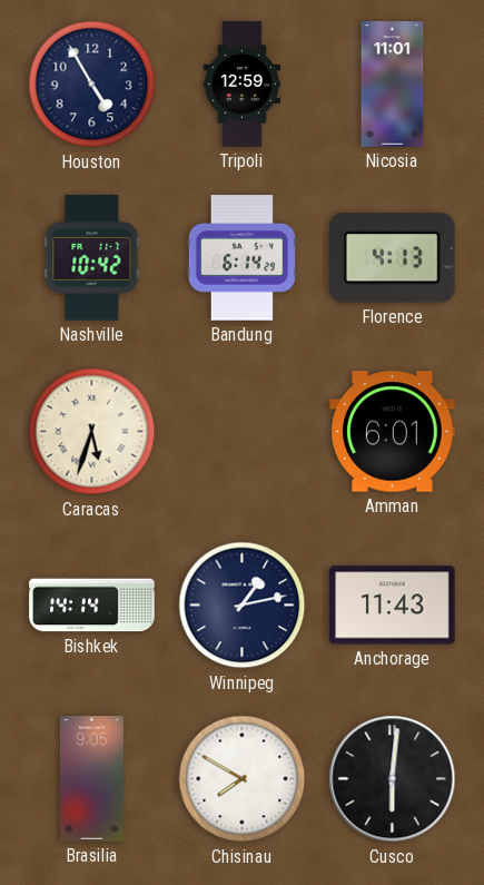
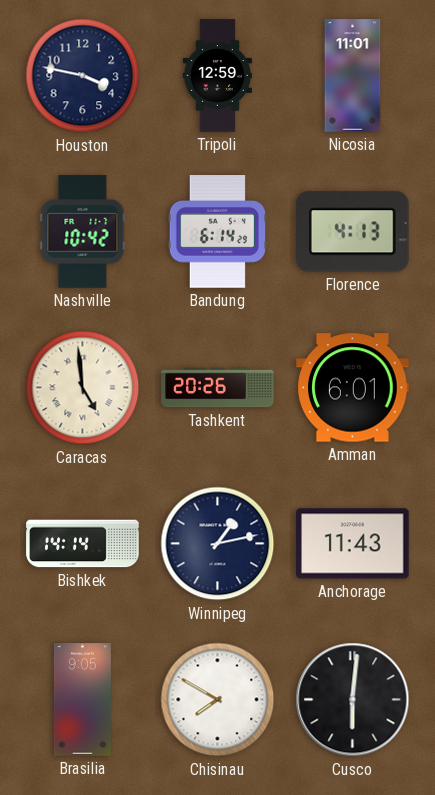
Houston: 4:55 -> 3:47 (83, 76)
Caracas: 5:33 -> 4:59 (83, 388)
Tashkent: none -> 20:26 (218, 388)
